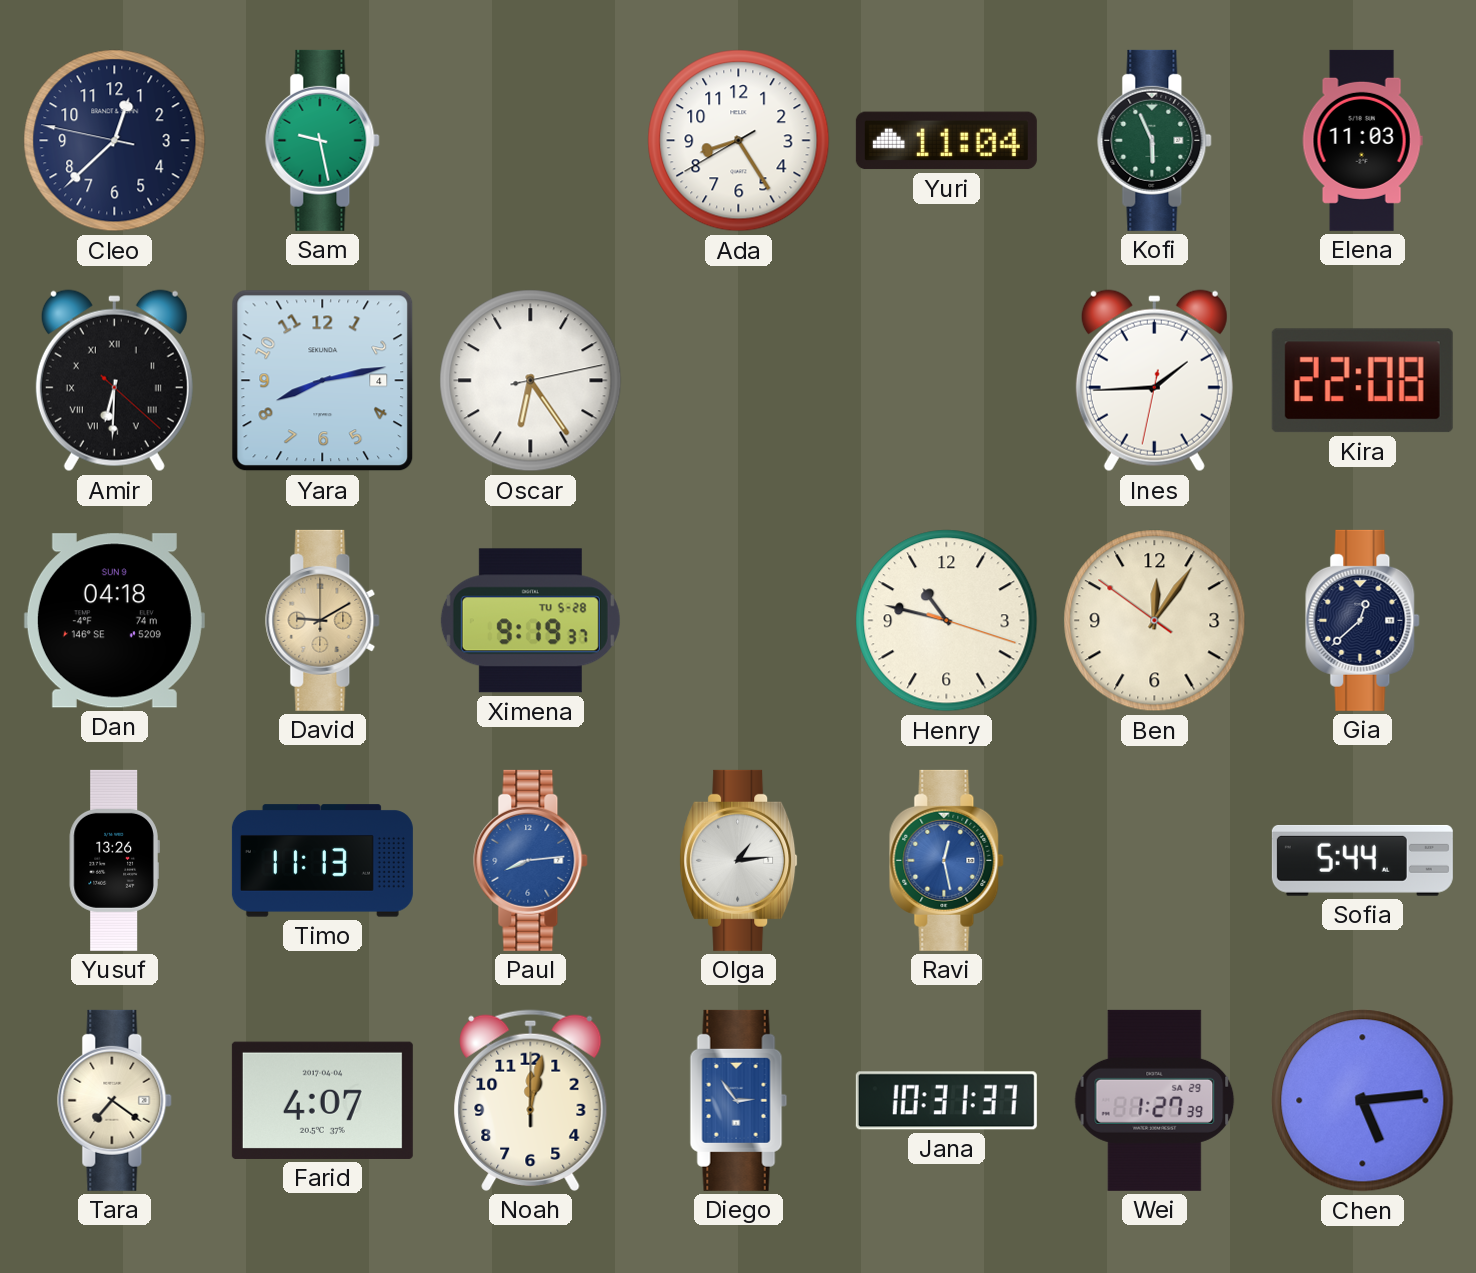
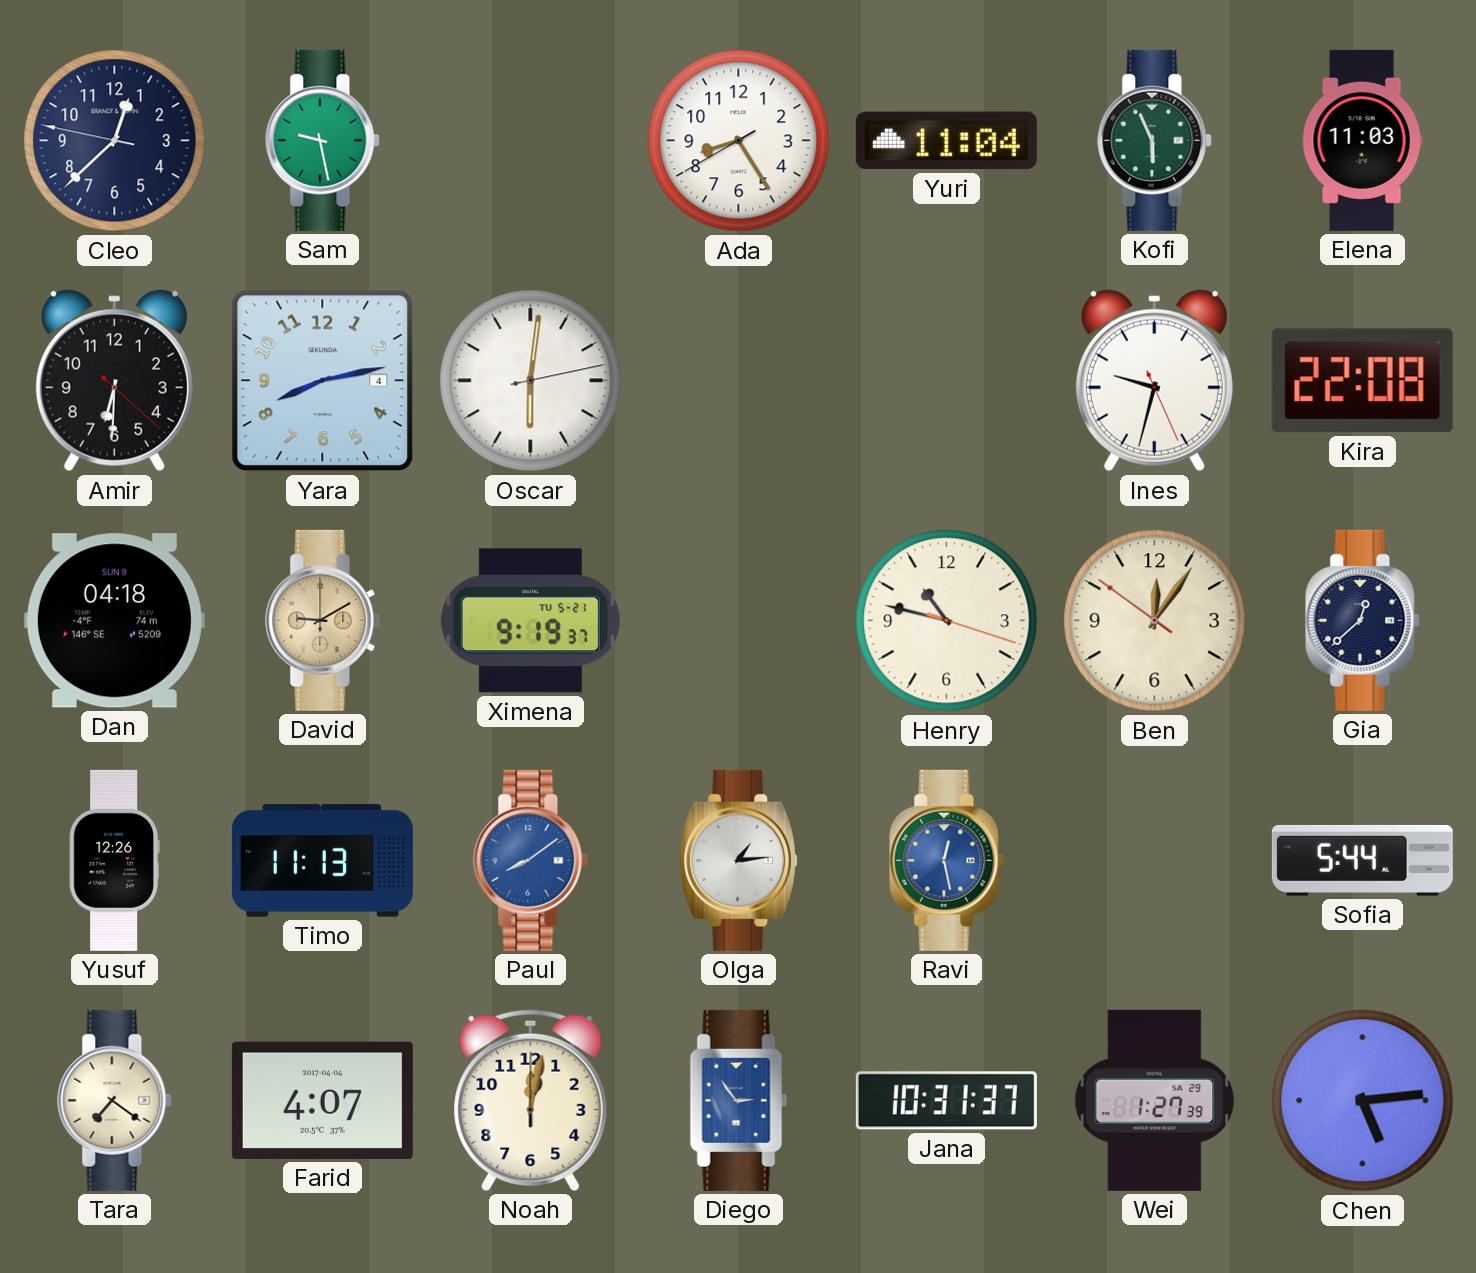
Amir numerals: Roman -> Arabic (114, 381)
Oscar: 6:24 -> 6:01 (531, 381)
Ines: 1:44 -> 9:32 (1154, 381)
Ximena date: TU 5-28 -> TU 5-21 (530, 621)
Yusuf: 13:26 -> 12:26 (114, 860)
Paul: 8:14 -> 8:09 (531, 860)
